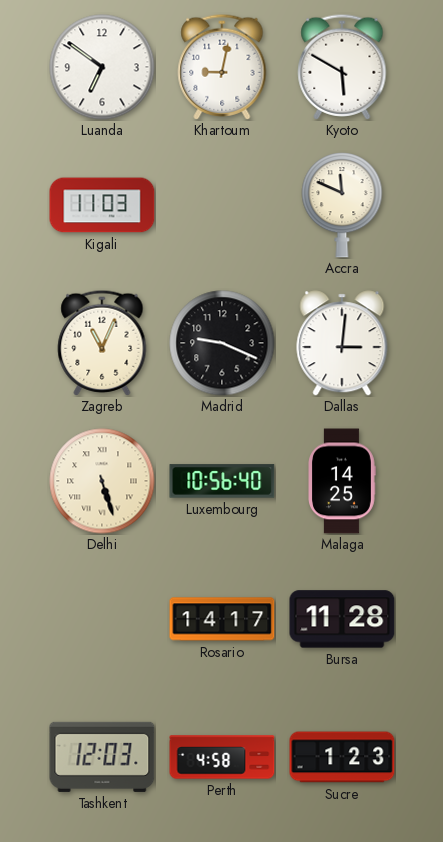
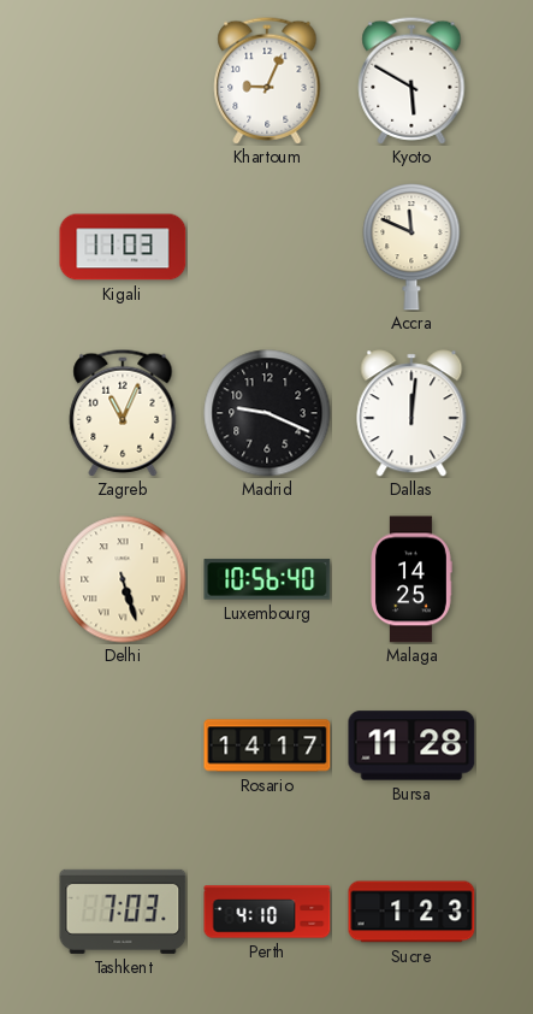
Luanda: 6:51 -> none (102, 67)
Khartoum: 9:02 -> 9:04 (267, 81)
Dallas: 3:01 -> 12:01 (411, 413)
Tashkent: 12:03 -> 7:03 (123, 912)
Perth: 4:58 -> 4:10 (267, 912)
